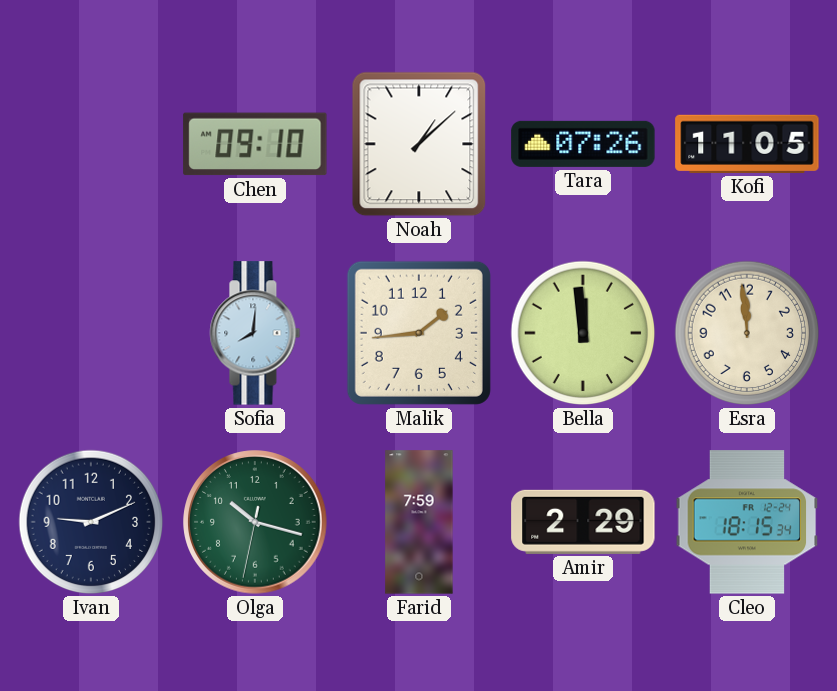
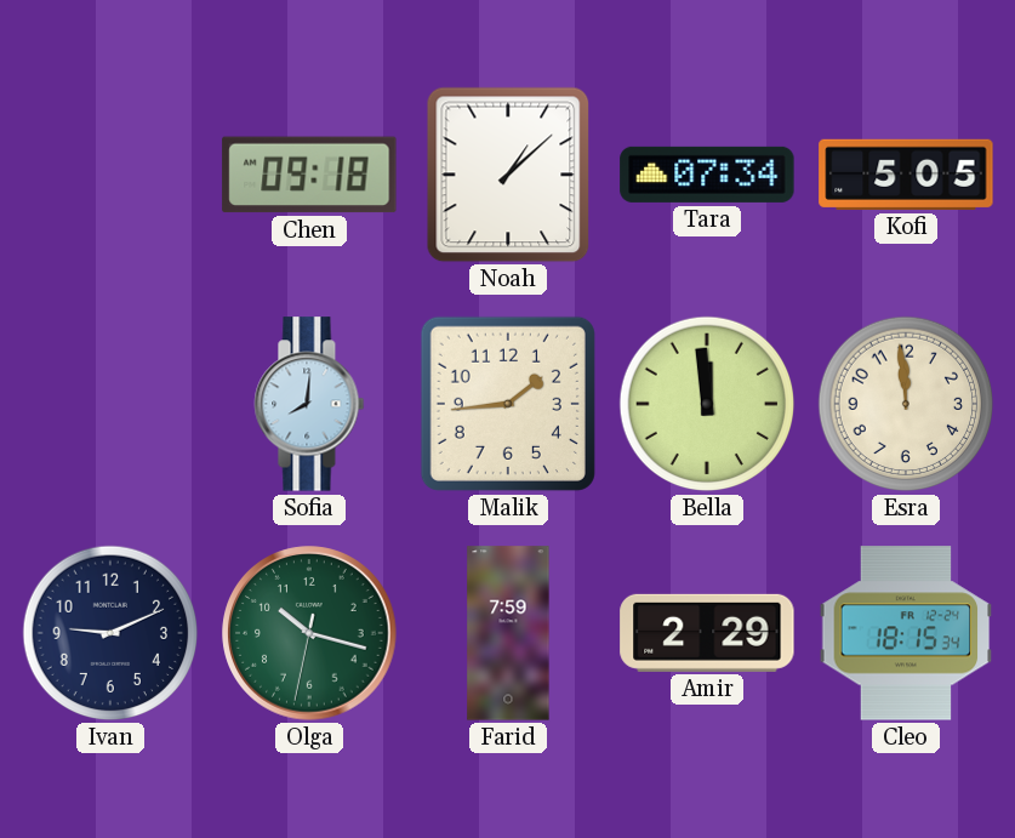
Chen: 09:10 -> 09:18 (309, 175)
Tara: 07:26 -> 07:34 (707, 175)
Kofi: 11:05 -> 5:05 (906, 175)
